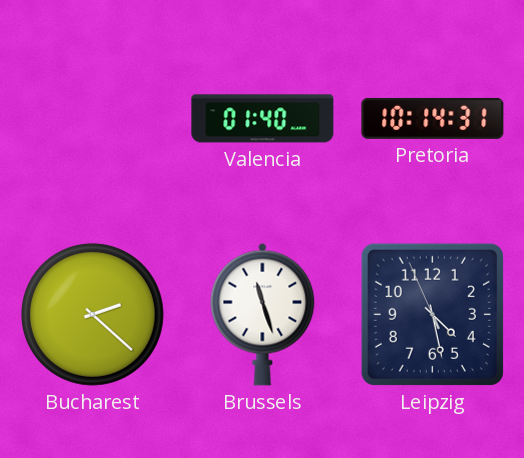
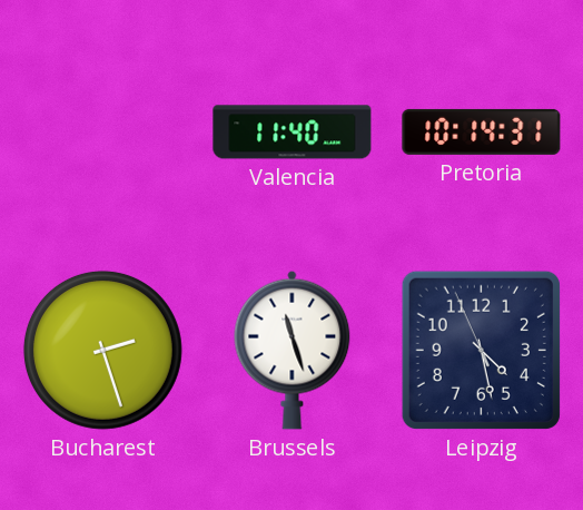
Valencia: 01:40 -> 11:40 (293, 133)
Bucharest: 2:22 -> 2:27 (102, 350)
